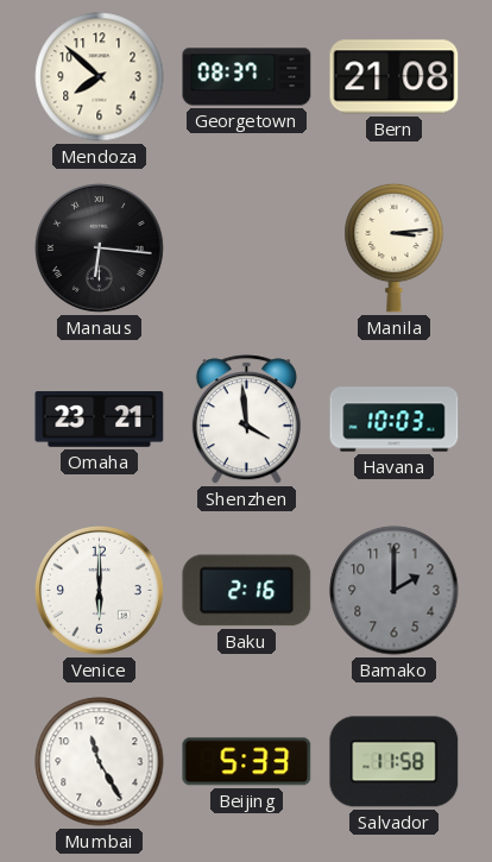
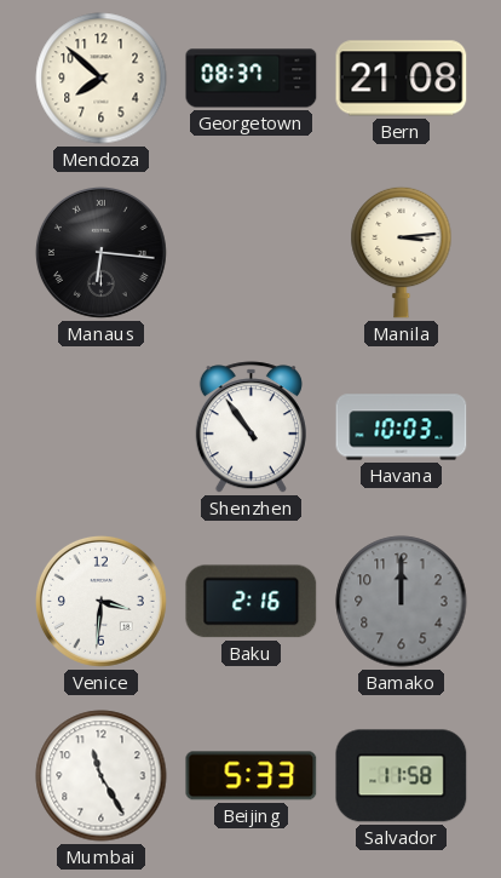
Omaha: 23:21 -> none (100, 420)
Shenzhen: 3:59 -> 10:54 (250, 427)
Venice: 6:00 -> 3:31 (100, 601)
Bamako: 2:00 -> 12:00 (402, 602)
